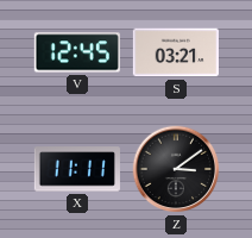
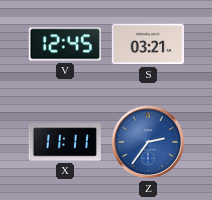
Z: 3:09 -> 2:36 (148, 142)
Z dial: black -> blue (148, 142)
